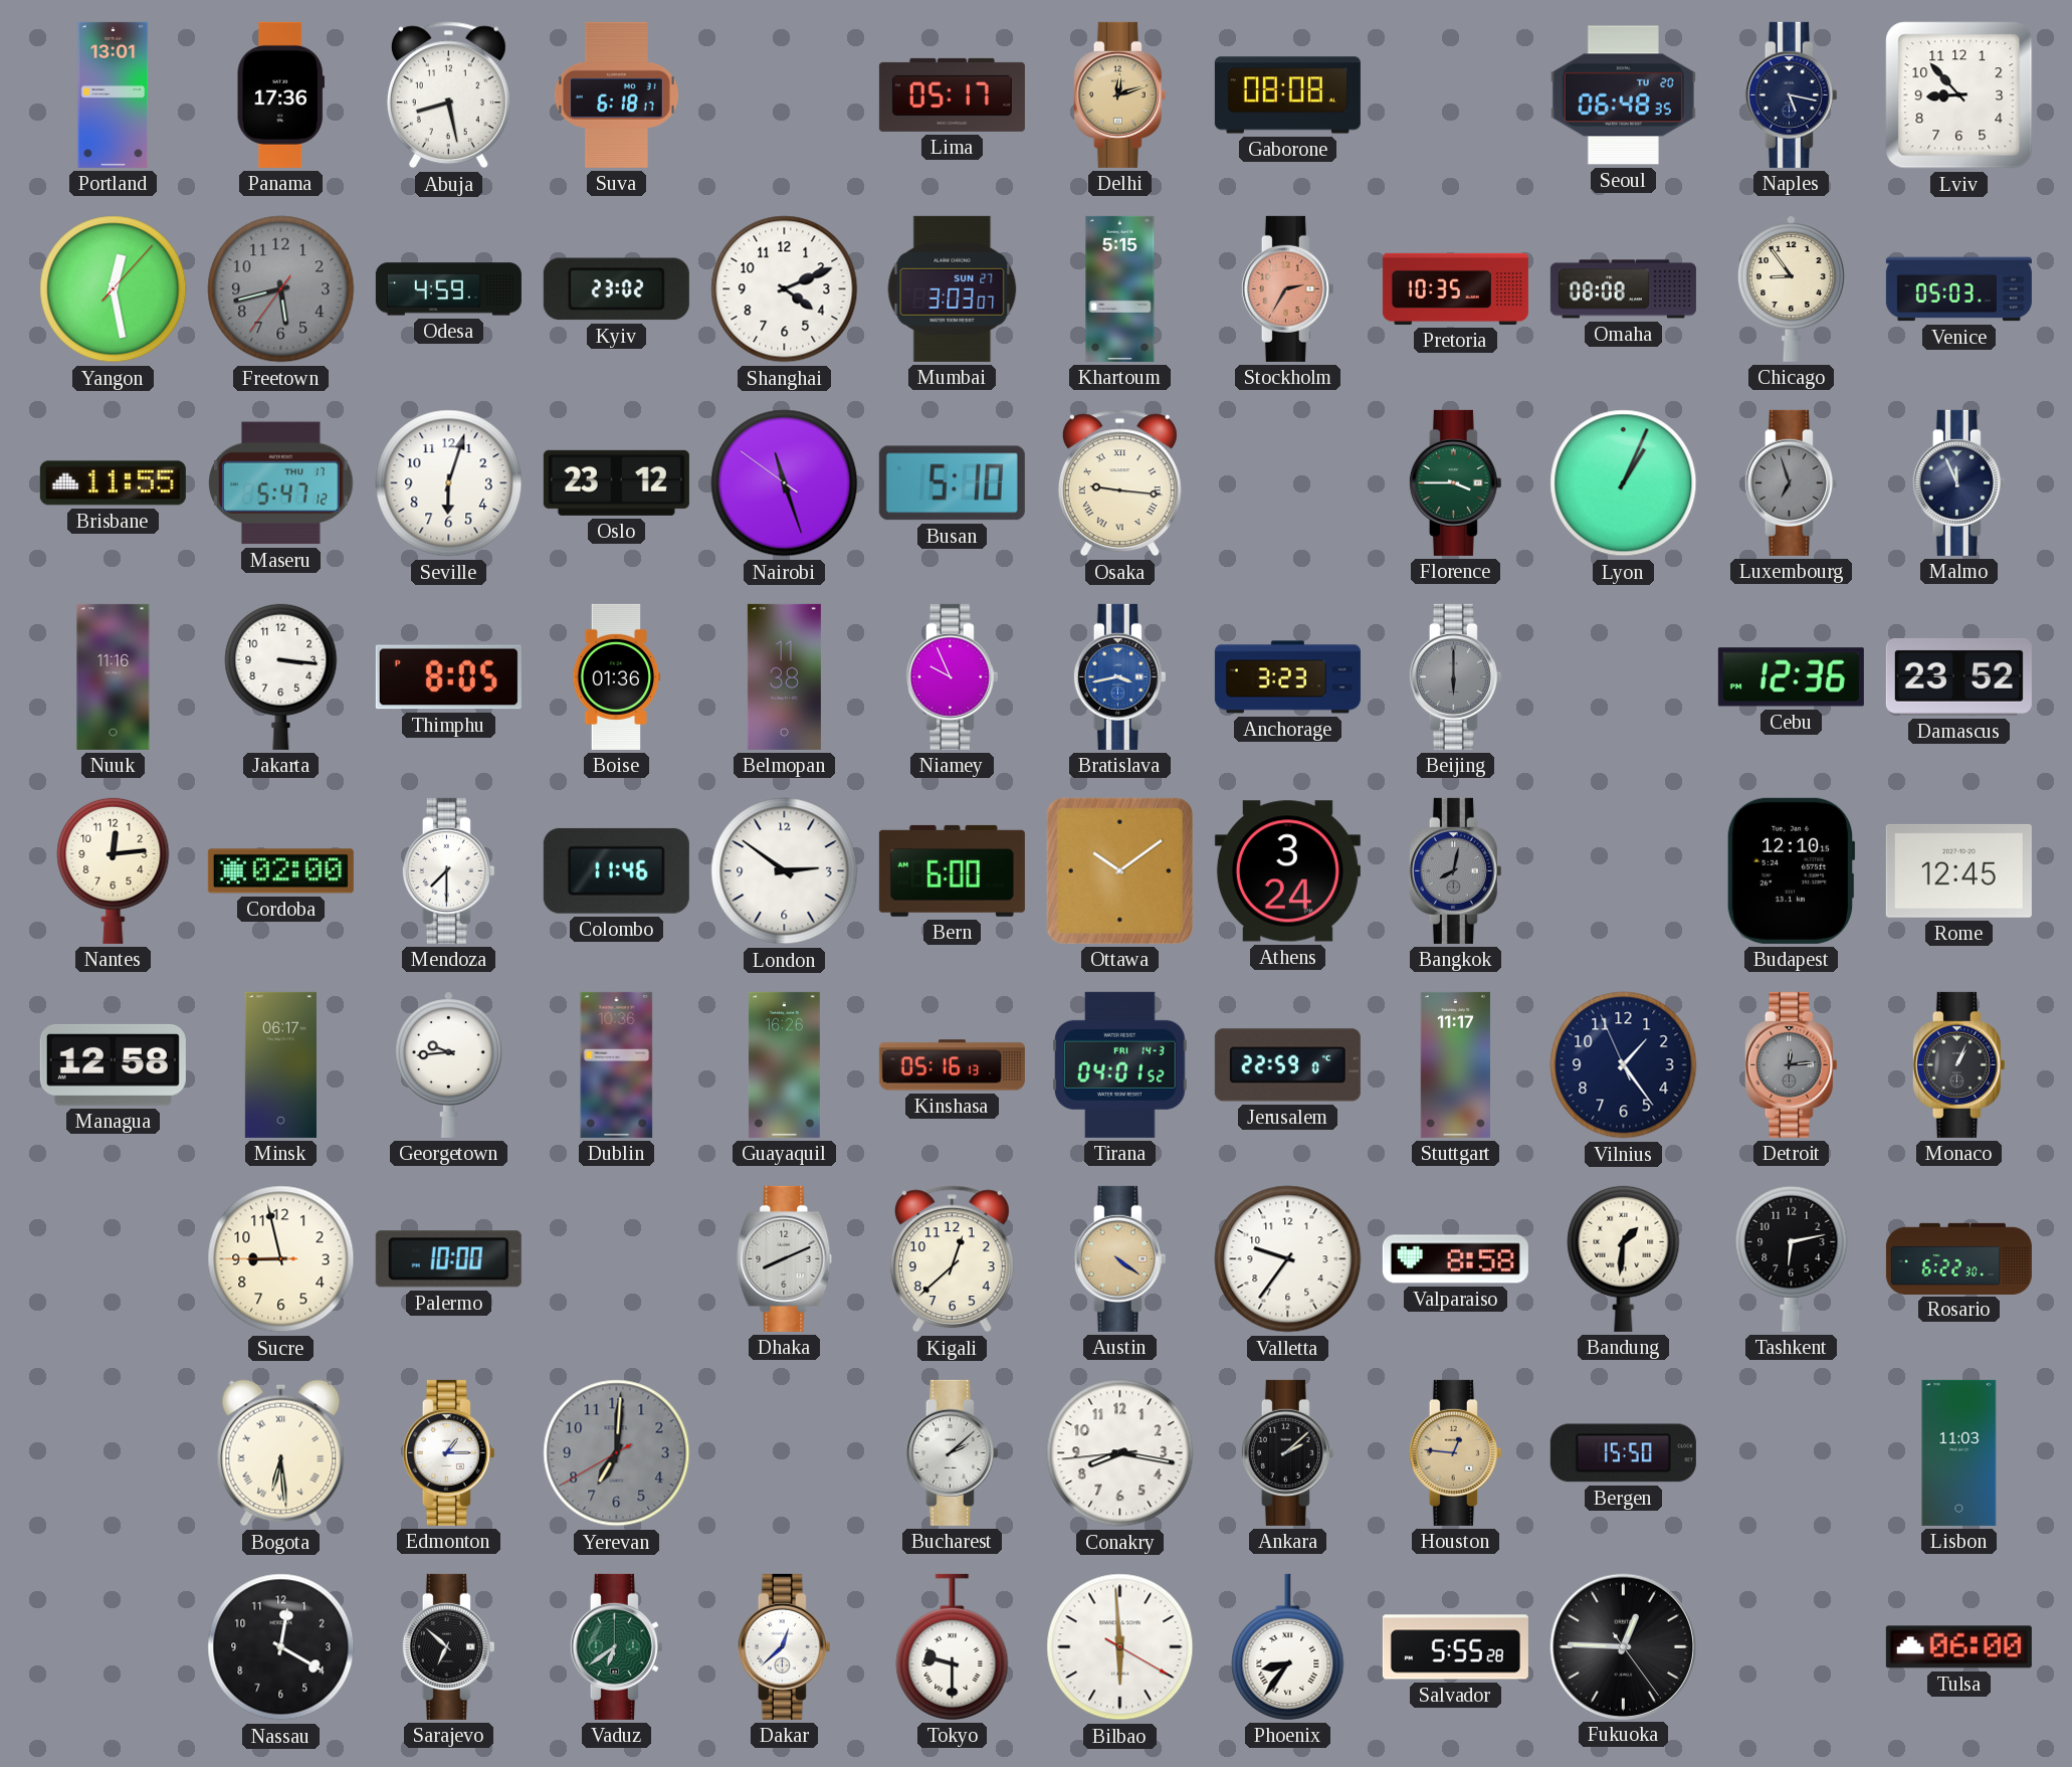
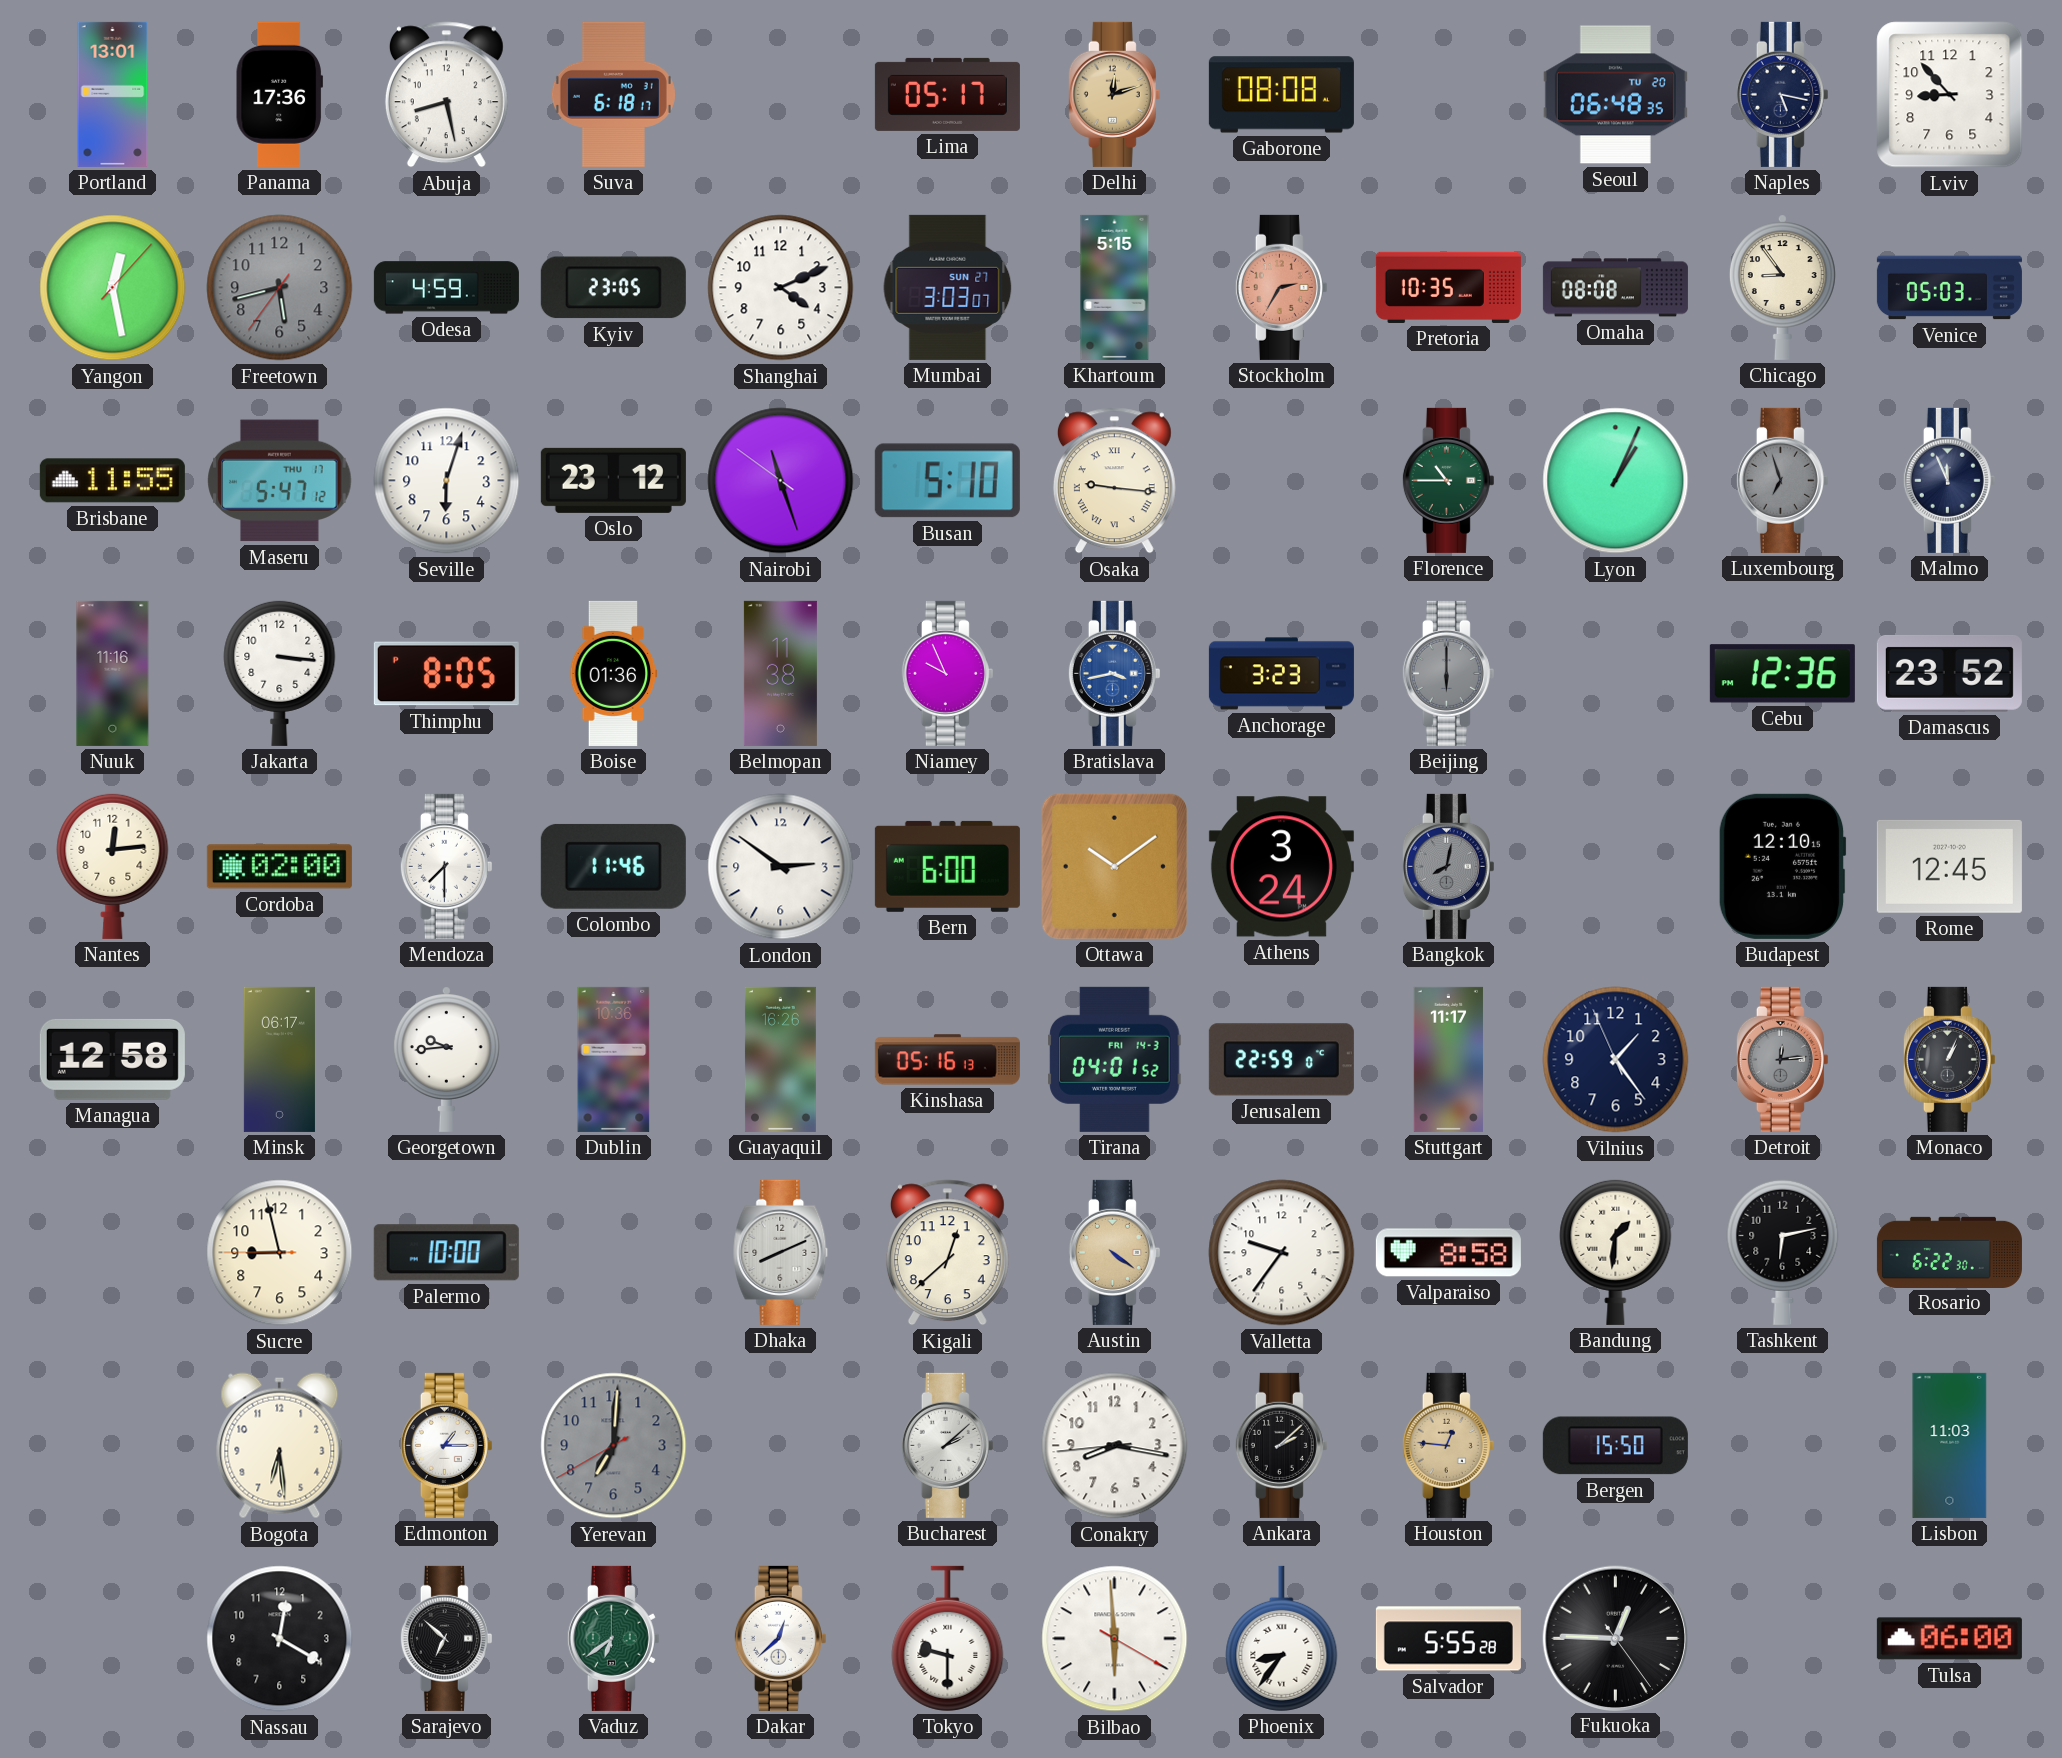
Kyiv: 23:02 -> 23:05 (613, 288)
Florence: 3:45 -> 10:45 (1448, 480)
Bogota numerals: Roman -> Arabic (280, 1446)
